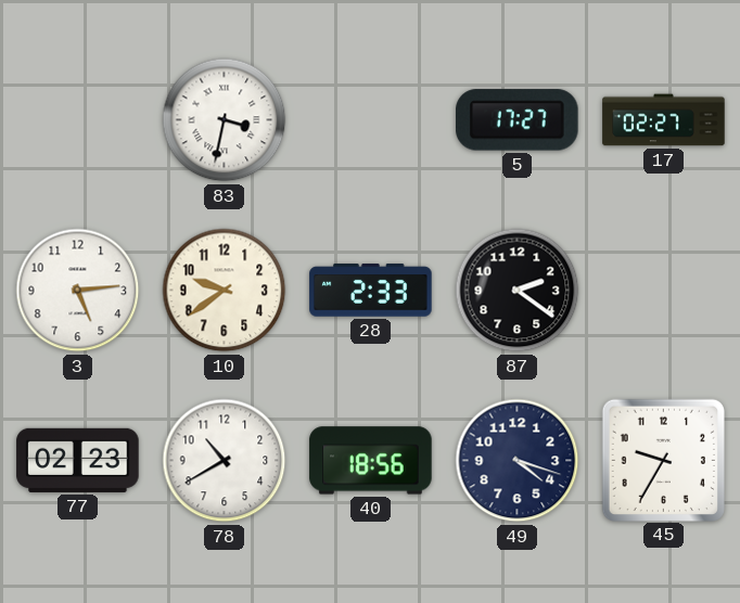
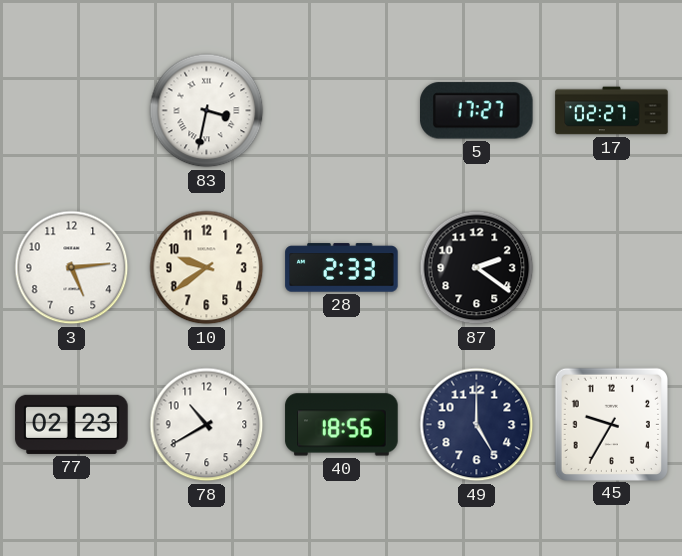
49: 4:18 -> 5:00 (477, 425)
